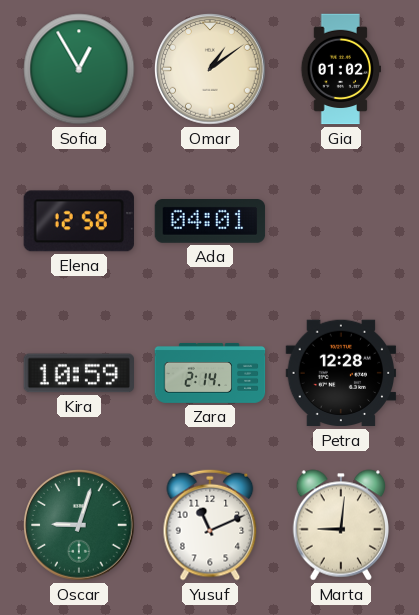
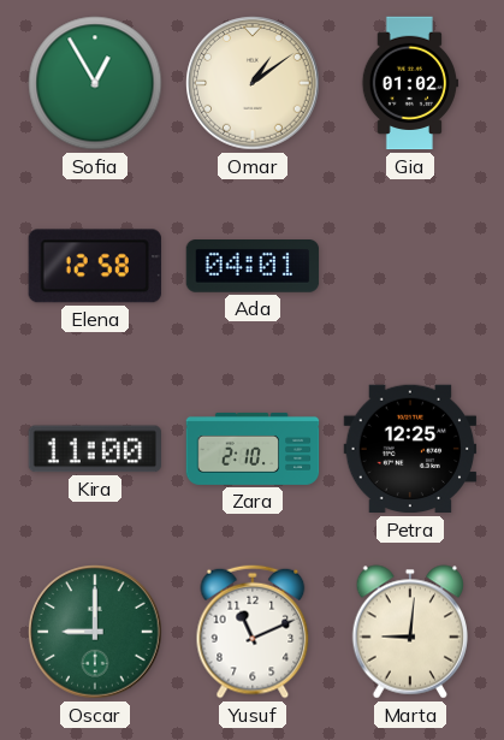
Kira: 10:59 -> 11:00 (94, 449)
Zara: 2:14 -> 2:10 (253, 449)
Petra: 12:28 -> 12:25 (410, 449)
Oscar: 9:03 -> 9:00 (95, 632)
